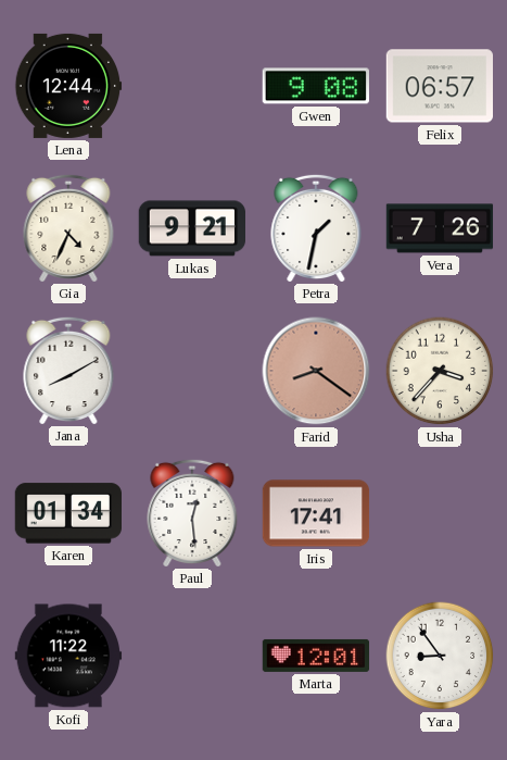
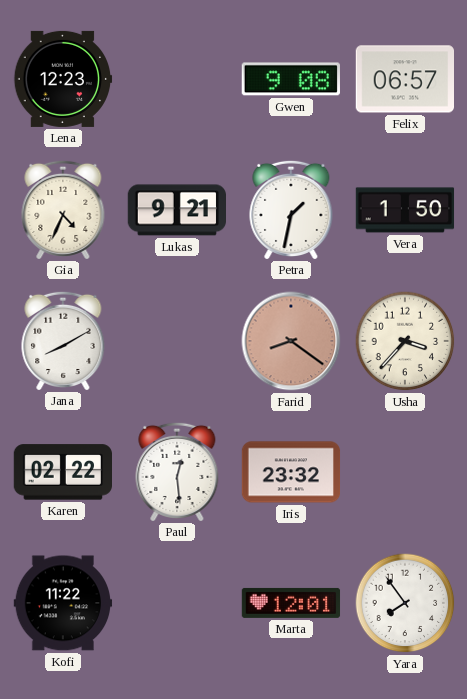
Lena: 12:44 -> 12:23 (63, 79)
Vera: 7:26 -> 1:50 (405, 210)
Karen: 01:34 -> 02:22 (62, 472)
Iris: 17:41 -> 23:32 (291, 472)
Yara: 8:54 -> 7:54 (405, 603)
